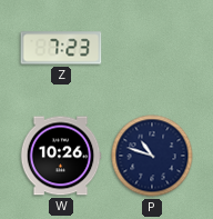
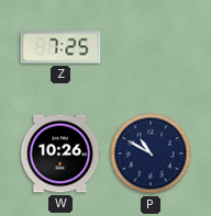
Z: 7:23 -> 7:25 (60, 47)
P: 10:48 -> 10:50 (151, 154)
